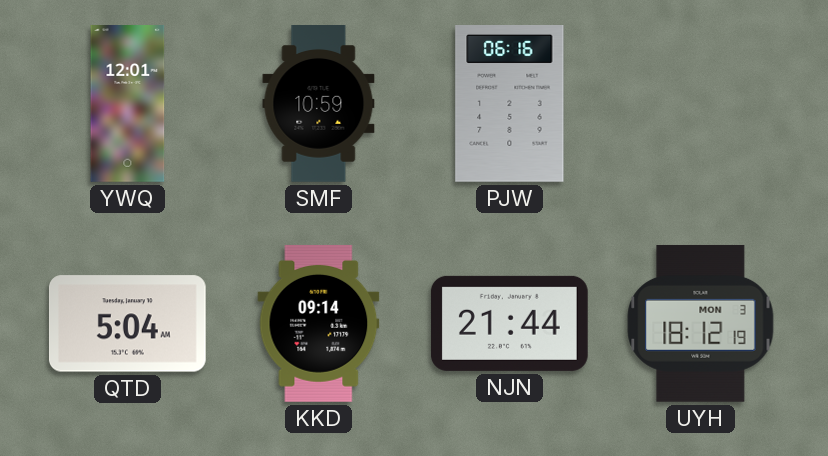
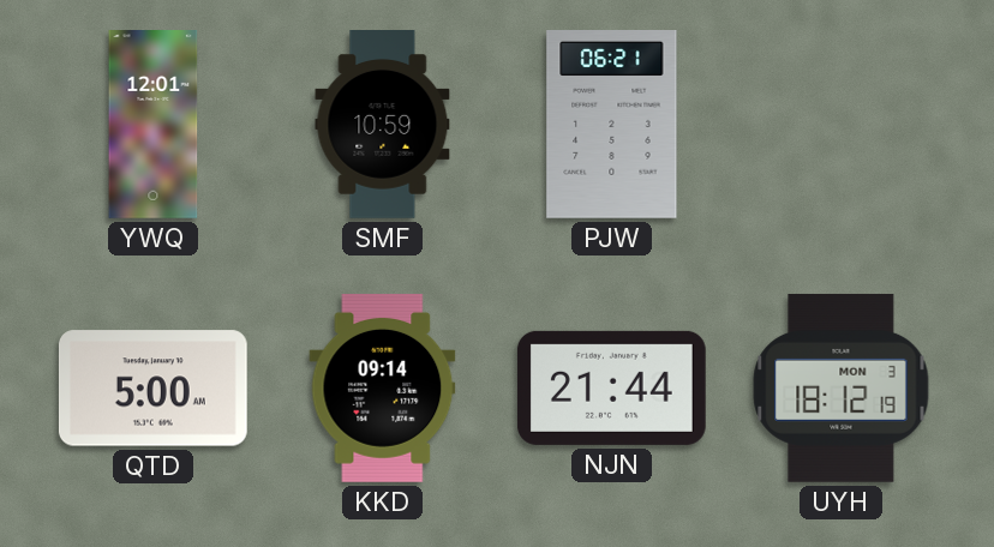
PJW: 06:16 -> 06:21 (612, 125)
QTD: 5:04 -> 5:00 (152, 389)
